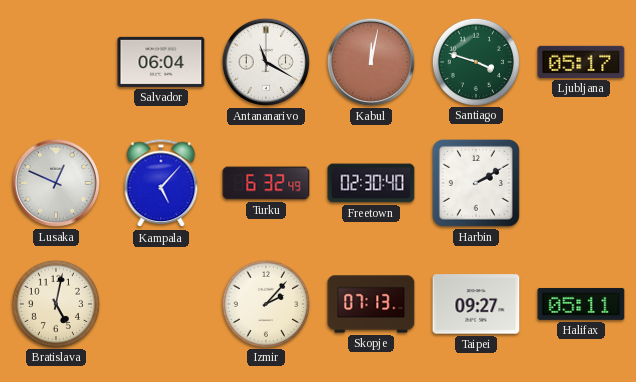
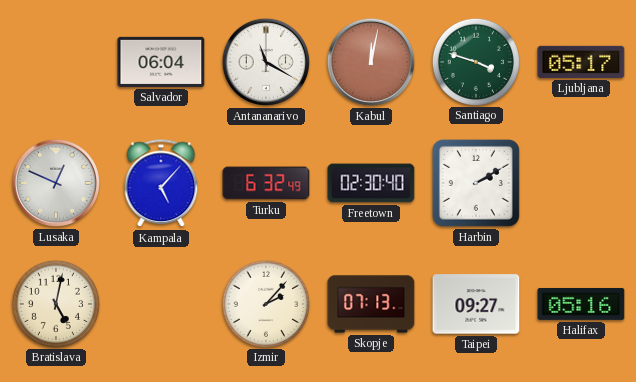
Halifax: 05:11 -> 05:16 (581, 304)
